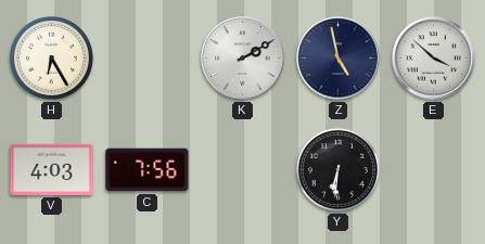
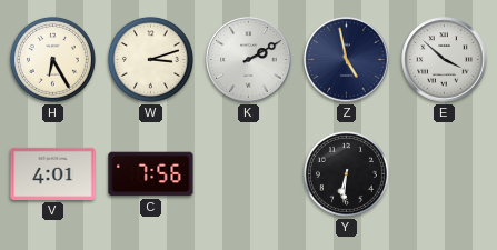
W: none -> 3:12 (150, 59)
V: 4:03 -> 4:01 (53, 173)
